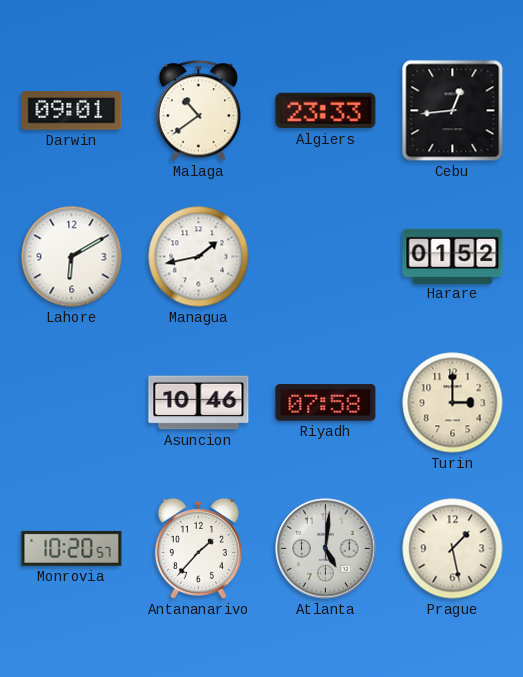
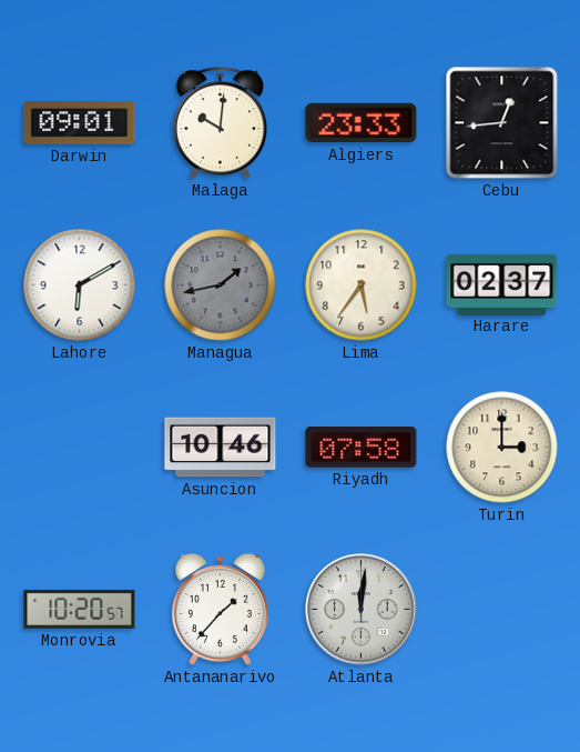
Malaga: 10:39 -> 10:01 (220, 123)
Managua dial: white -> grey (221, 285)
Lima: none -> 5:36 (362, 285)
Harare: 01:52 -> 02:37 (502, 284)
Atlanta: 5:01 -> 12:01 (362, 610)
Prague: 1:28 -> none (453, 549)
